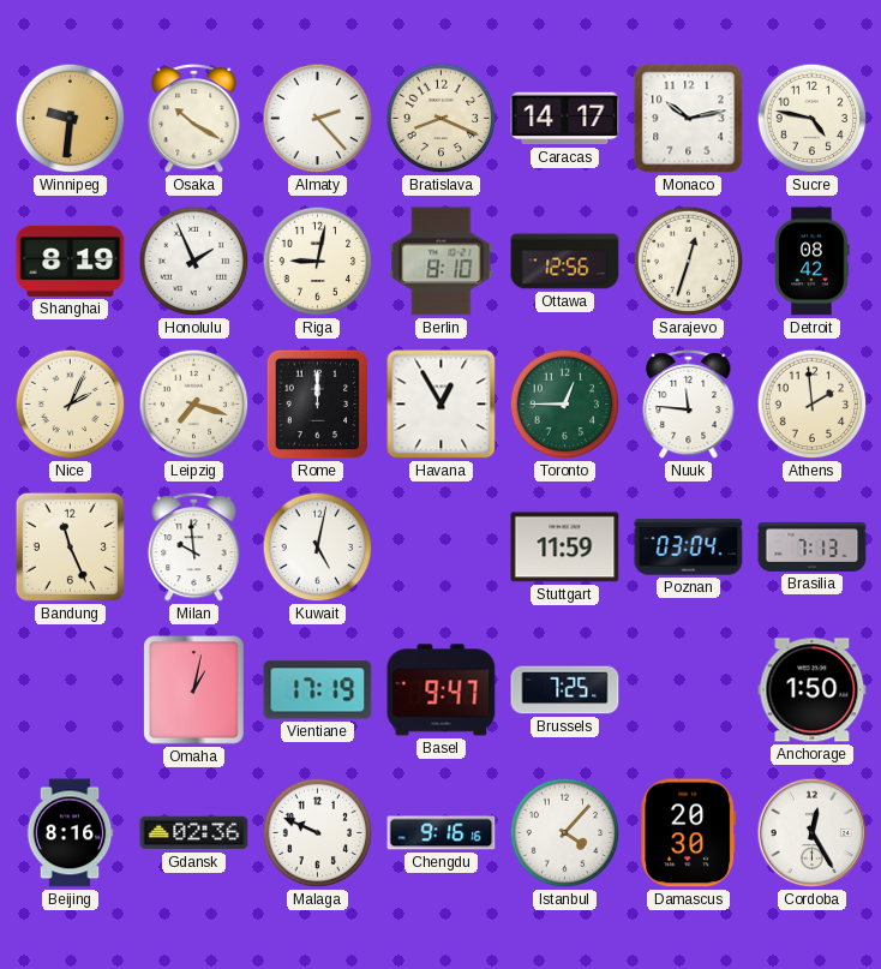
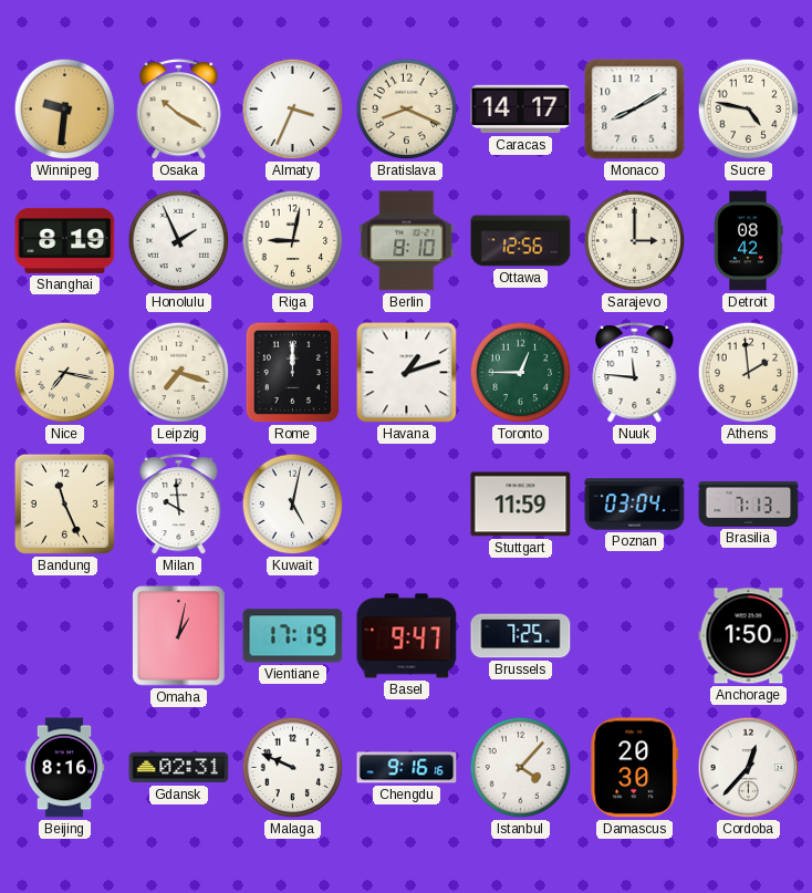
Almaty: 2:23 -> 3:34 (293, 110)
Monaco: 10:13 -> 8:10 (635, 110)
Sarajevo: 12:33 -> 3:00 (635, 241)
Nice: 2:04 -> 7:17 (65, 373)
Havana: 12:55 -> 1:12 (407, 373)
Gdansk: 02:36 -> 02:31 (179, 768)
Cordoba: 12:25 -> 12:37 (749, 768)
